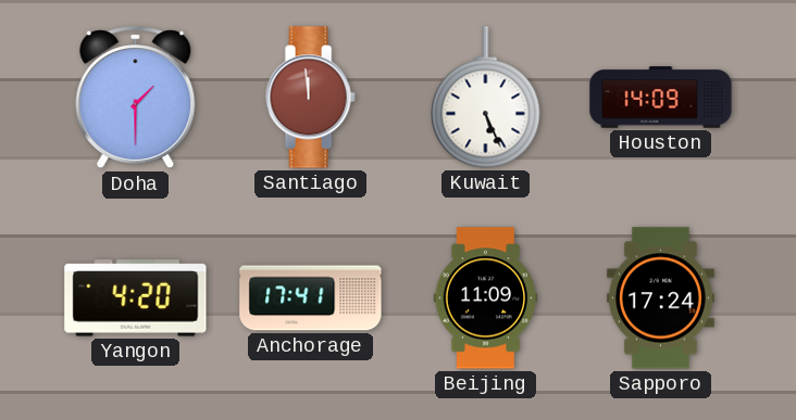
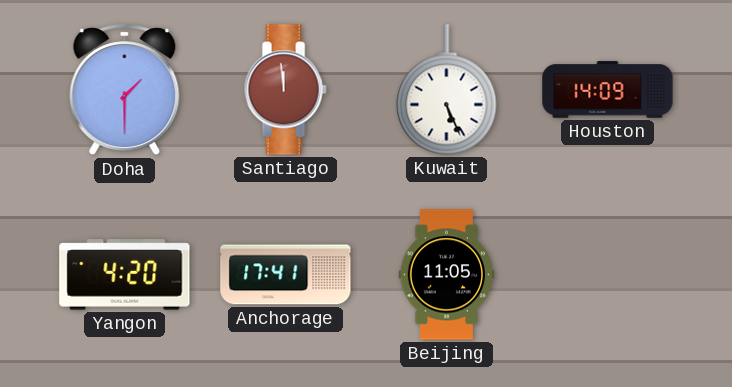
Beijing: 11:09 -> 11:05 (447, 275)
Sapporo: 17:24 -> none (660, 298)
